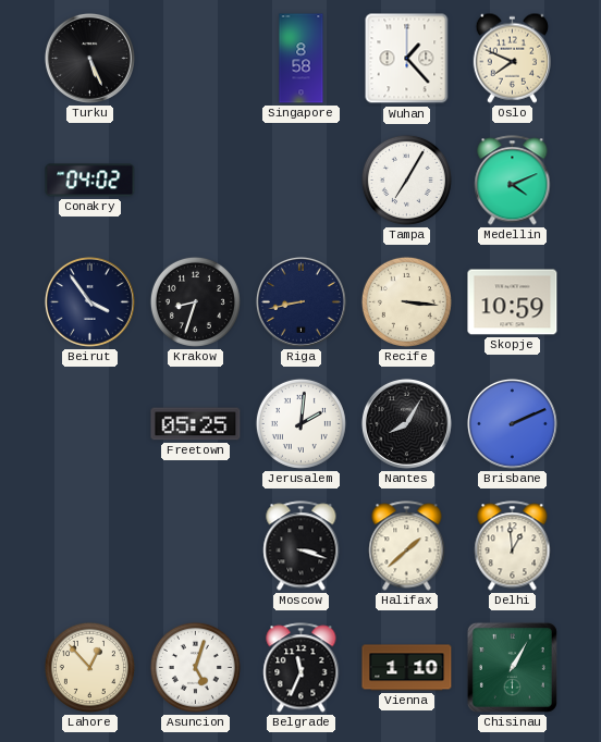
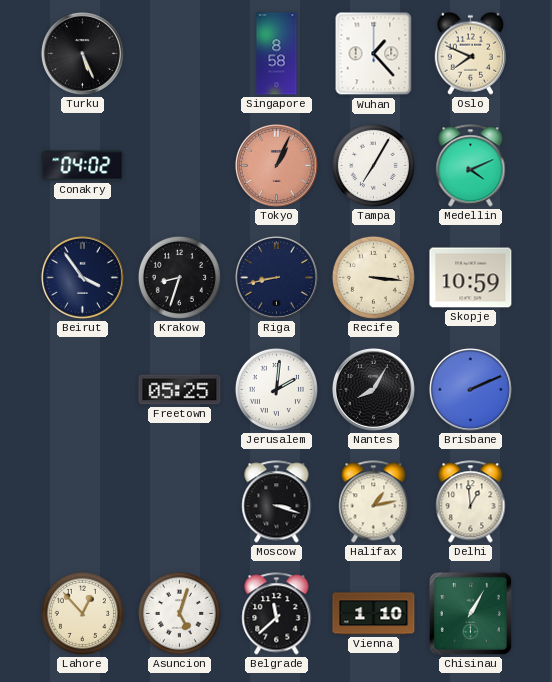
Tokyo: none -> 1:04 (276, 165)
Halifax: 1:38 -> 1:13 (374, 502)
Belgrade: 11:34 -> 11:38 (277, 614)
